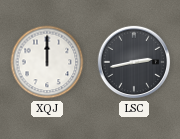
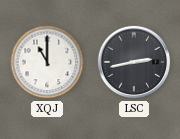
XQJ: 12:00 -> 11:00 (47, 62)
